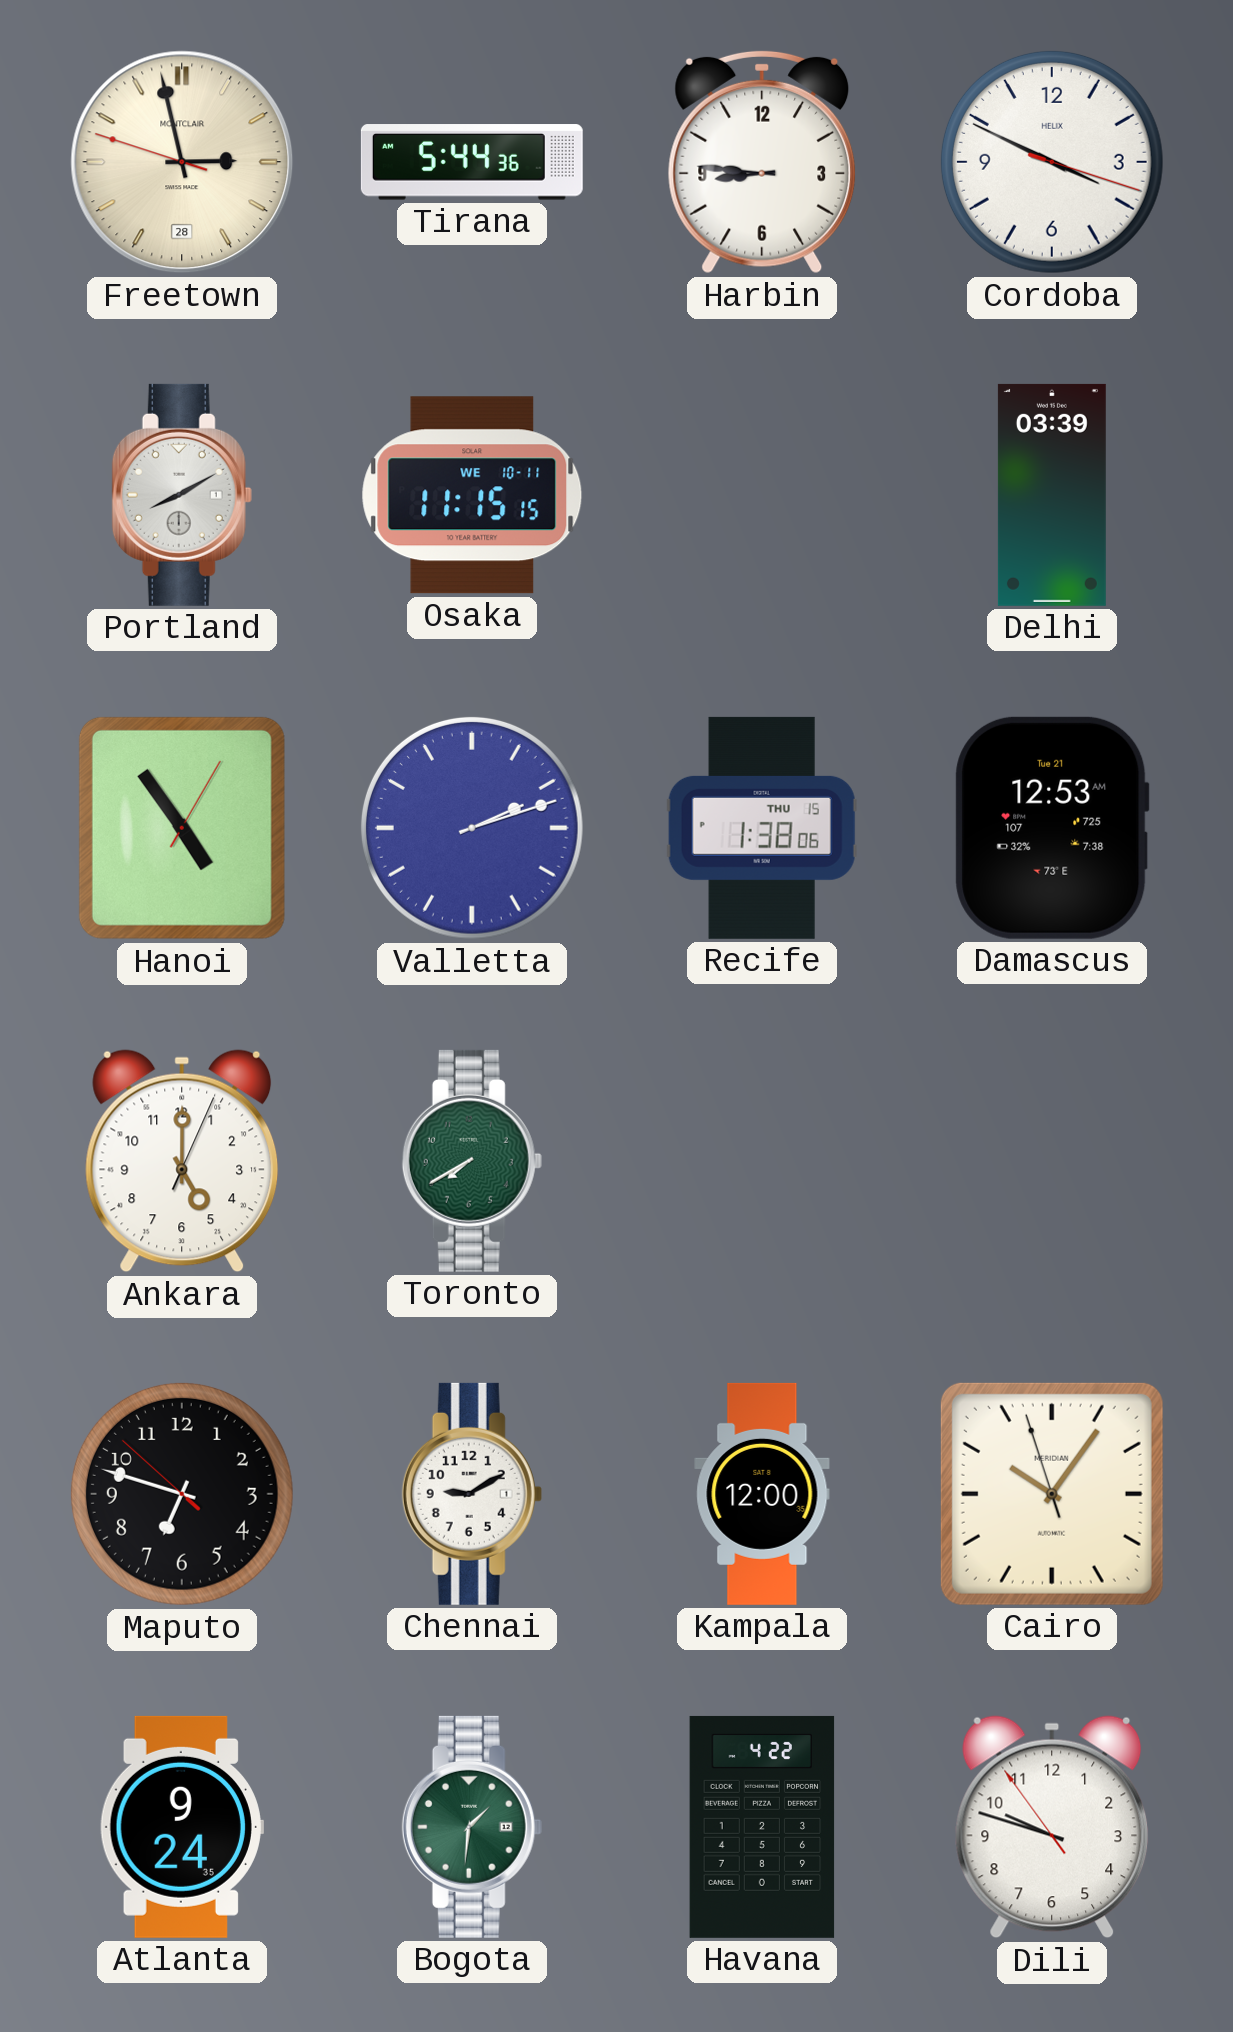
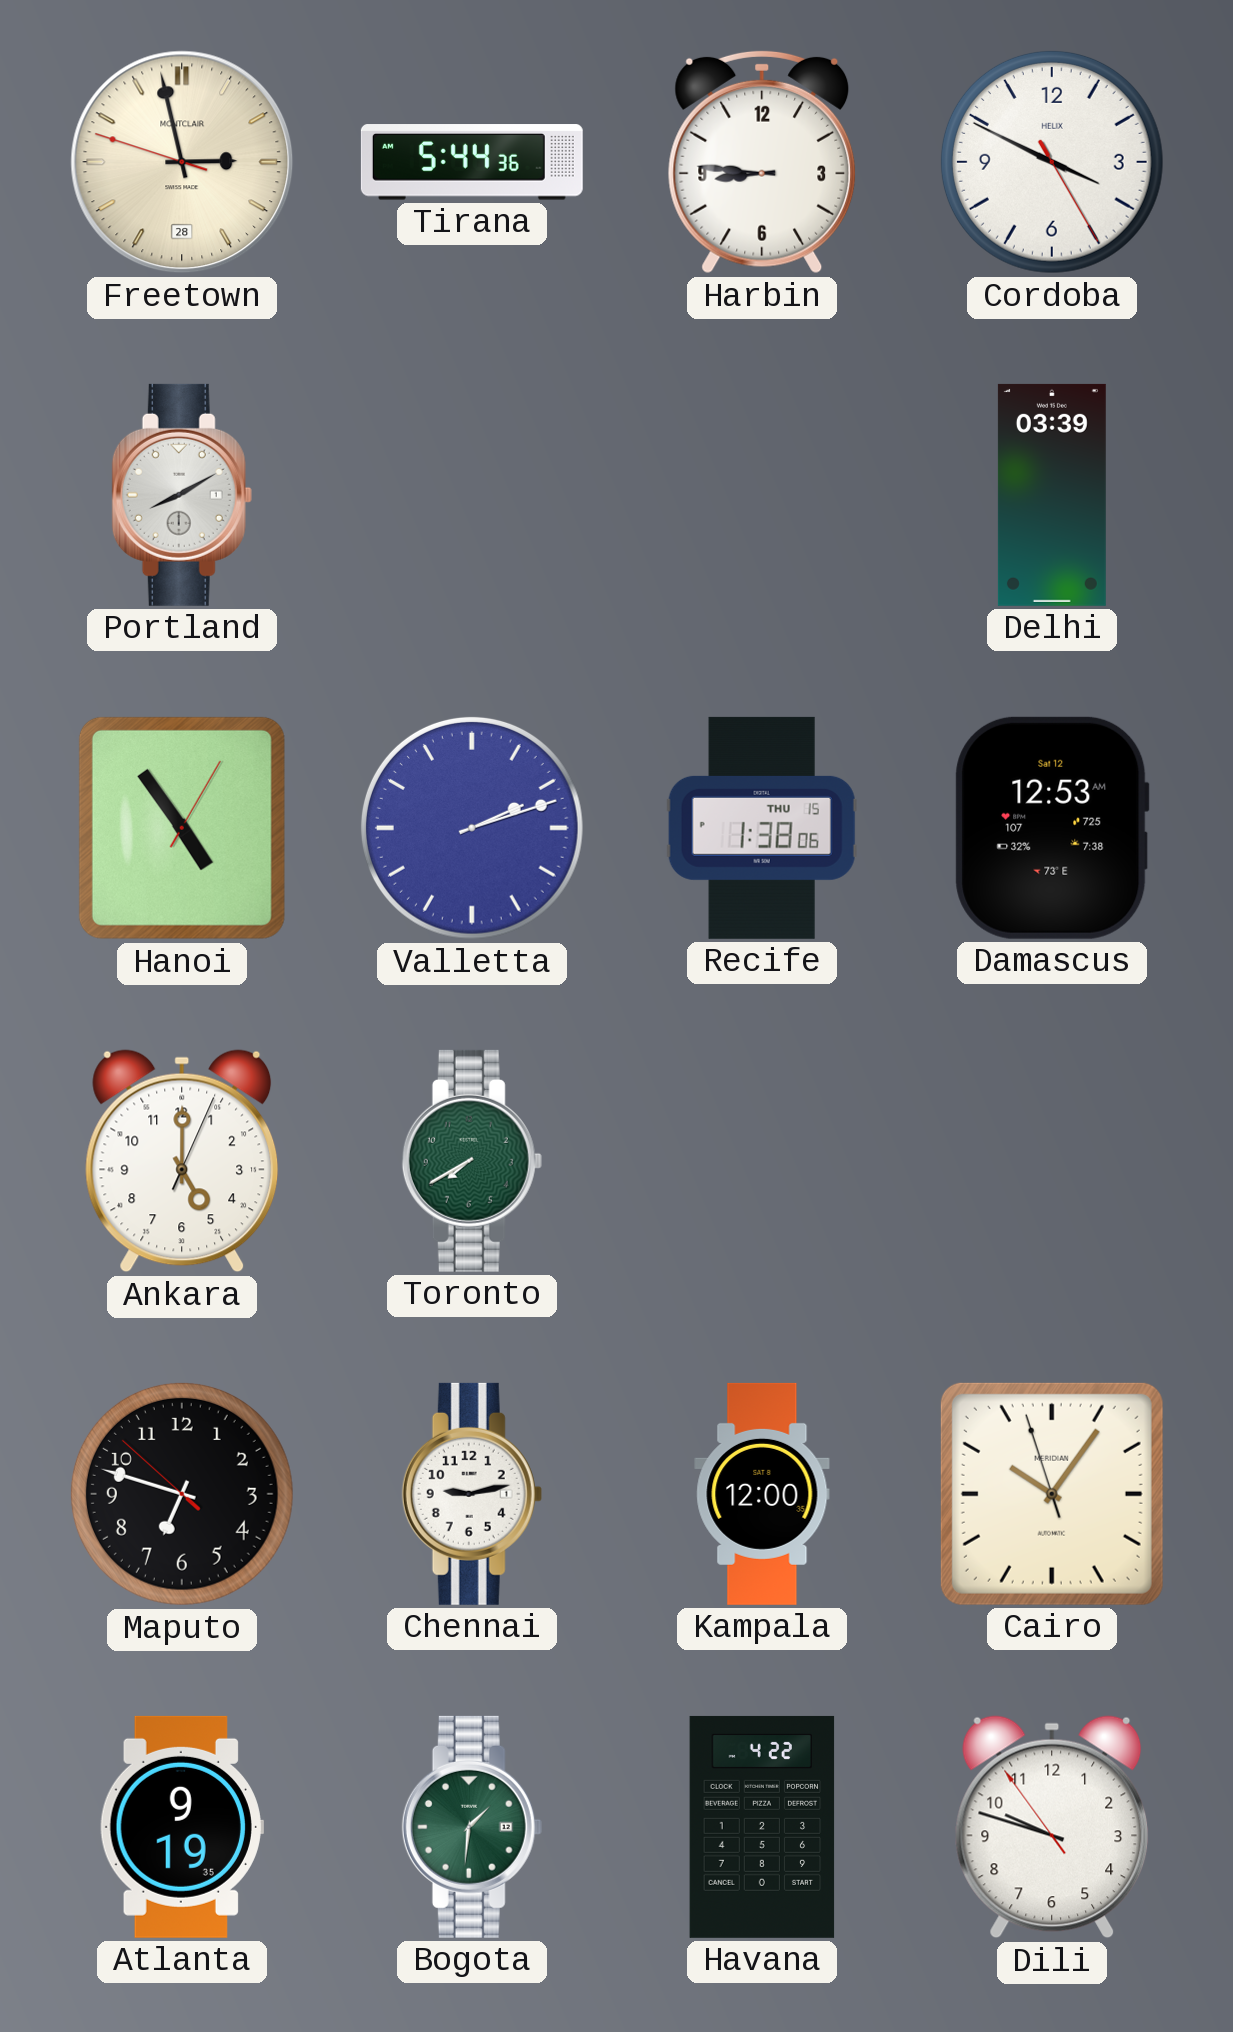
Cordoba: 3:49:18 -> 3:49:25 (1052, 162)
Osaka: 11:15 -> none (472, 495)
Damascus date: Tue 21 -> Sat 12 (1052, 828)
Chennai: 9:10 -> 9:13 (472, 1494)
Atlanta: 9:24 -> 9:19 (182, 1827)
